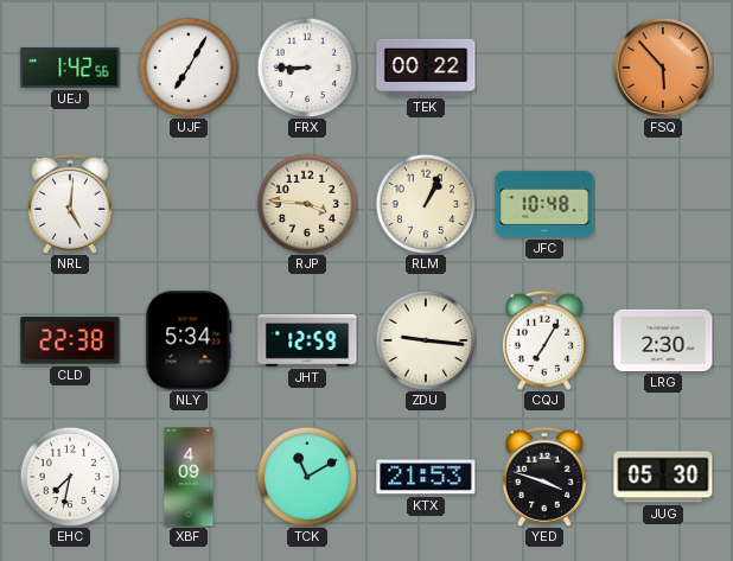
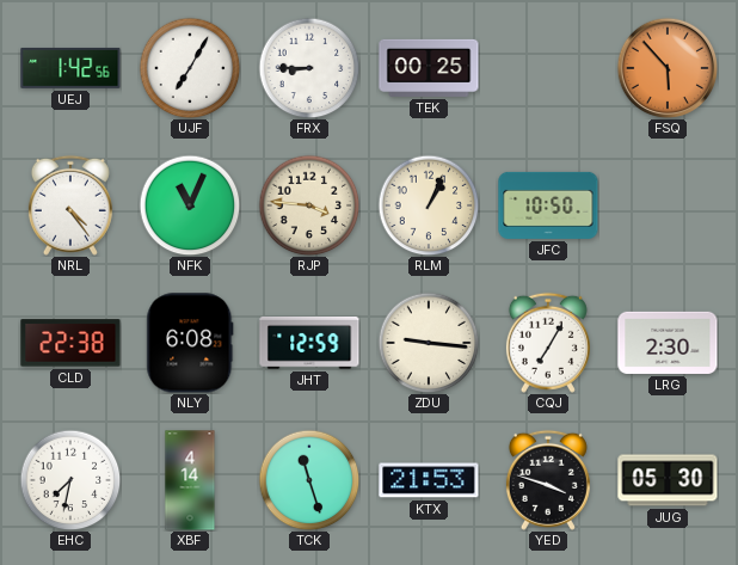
TEK: 00:22 -> 00:25 (429, 68)
NRL: 5:01 -> 4:24 (70, 205)
NFK: none -> 11:04 (190, 205)
JFC: 10:48 -> 10:50 (548, 205)
NLY: 5:34 -> 6:08 (190, 343)
XBF: 4:09 -> 4:14 (190, 480)
TCK: 11:10 -> 11:27 (309, 480)
